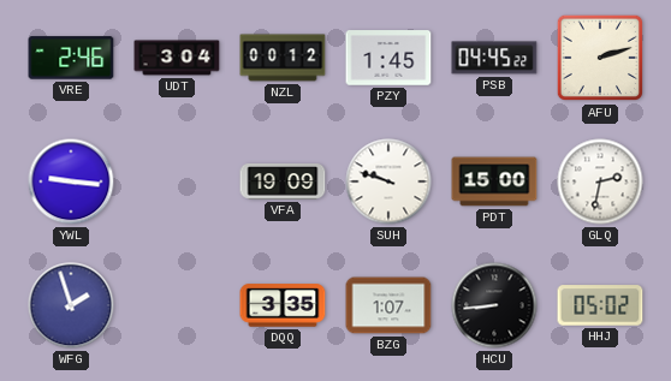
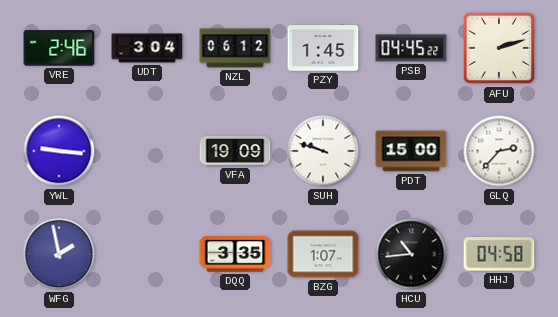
NZL: 00:12 -> 06:12 (235, 48)
GLQ: 2:32 -> 2:37 (499, 151)
WFG: 1:57 -> 1:58 (59, 254)
HCU: 8:44 -> 10:44 (411, 254)
HHJ: 05:02 -> 04:58 (499, 254)
